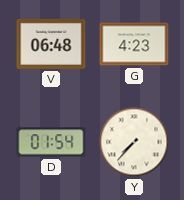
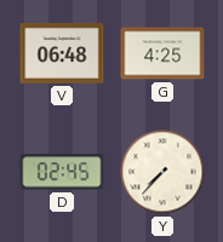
G: 4:23 -> 4:25 (162, 53)
D: 01:54 -> 02:45 (62, 172)
